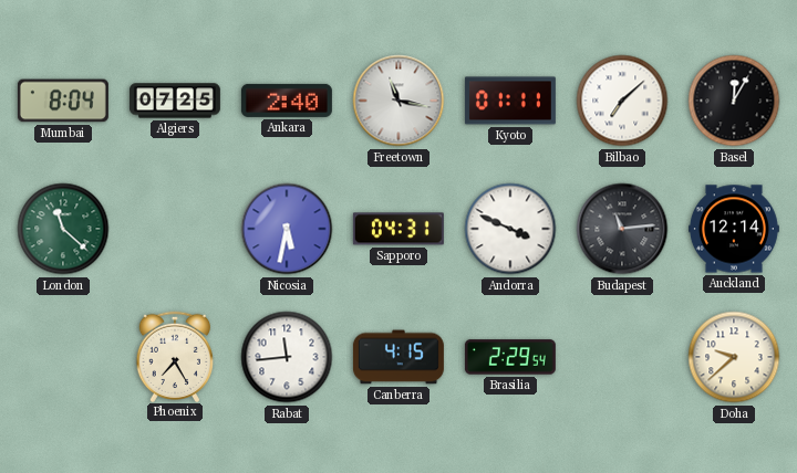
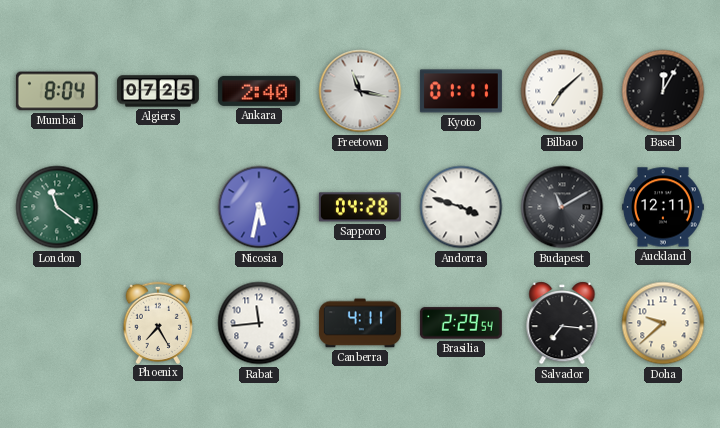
London: 11:22 -> 11:21 (57, 207)
Sapporo: 04:31 -> 04:28 (360, 207)
Andorra: 3:49 -> 3:48 (461, 207)
Budapest: 11:14 -> 11:10 (562, 207)
Auckland: 12:14 -> 12:11 (663, 207)
Canberra: 4:15 -> 4:11 (360, 323)
Salvador: none -> 7:16 (562, 323)
